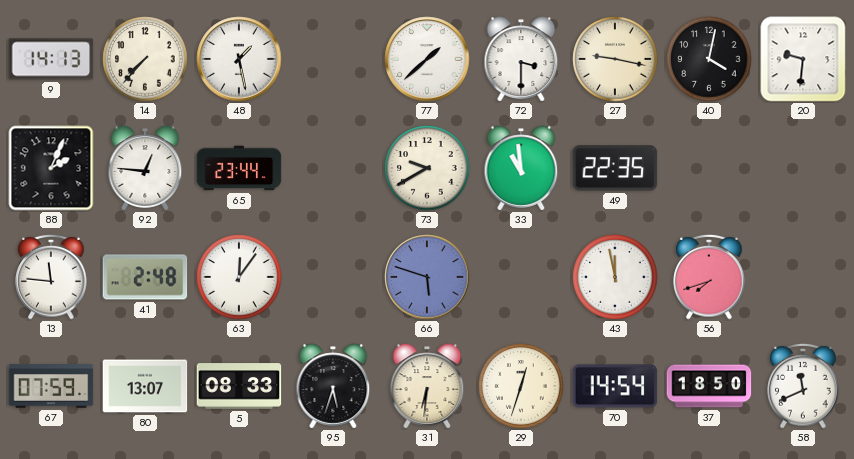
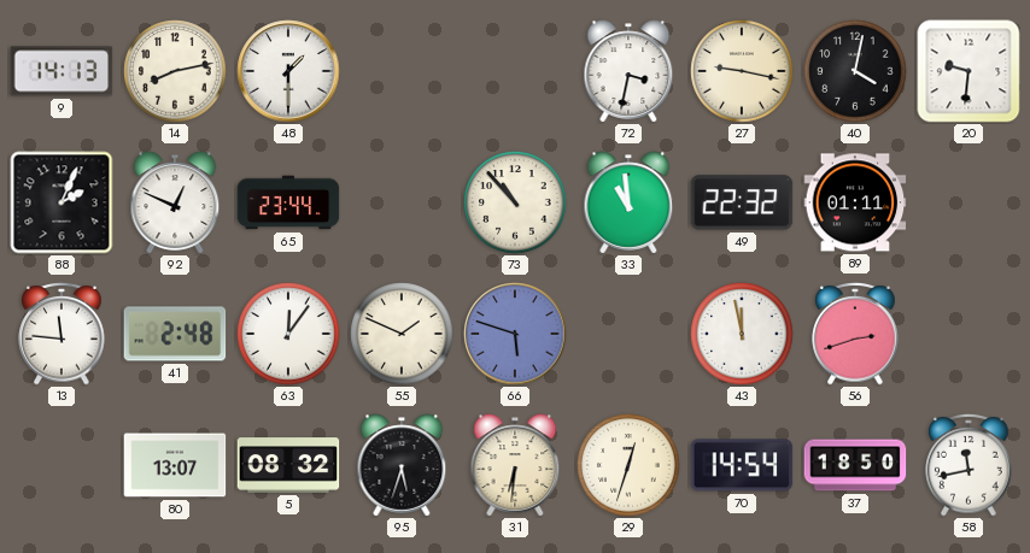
14: 7:37 -> 8:13 (175, 71)
48: 1:28 -> 1:30 (288, 71)
77: 1:38 -> none (427, 59)
72: 3:30 -> 3:32 (628, 71)
92: 12:46 -> 12:49 (175, 202)
73: 9:40 -> 10:53 (515, 202)
49: 22:35 -> 22:32 (742, 202)
89: none -> 01:11 (855, 202)
55: none -> 1:49 (402, 334)
56: 7:42 -> 2:42 (855, 335)
67: 07:59 -> none (51, 386)
5: 08:33 -> 08:32 (288, 465)
58: 11:41 -> 11:43 (968, 466)
